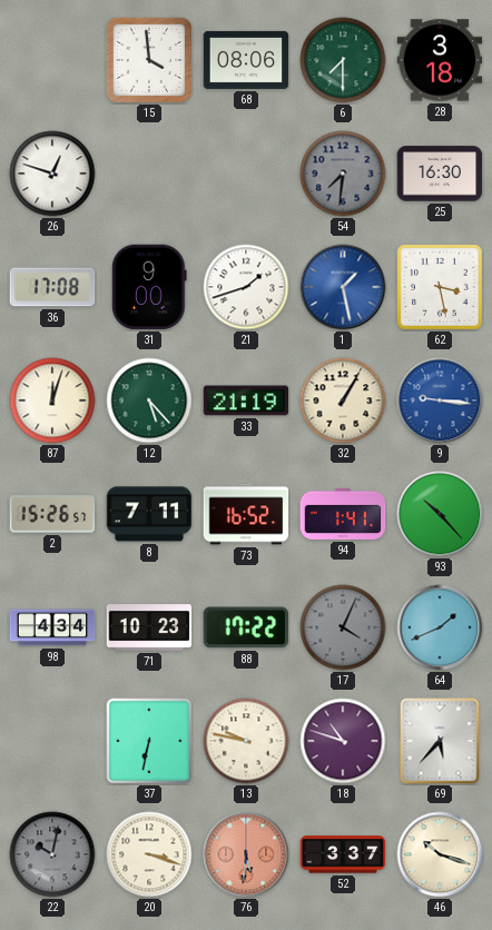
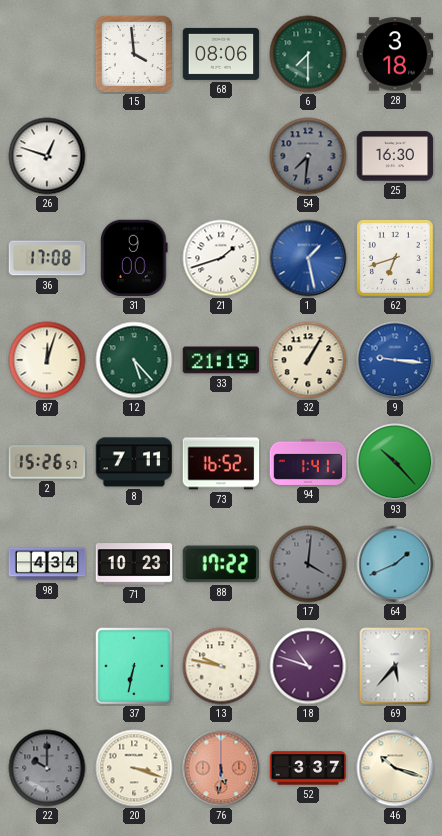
62: 3:28 -> 6:42 (396, 259)
17: 4:04 -> 4:01 (308, 564)
22: 10:02 -> 10:00 (47, 768)
